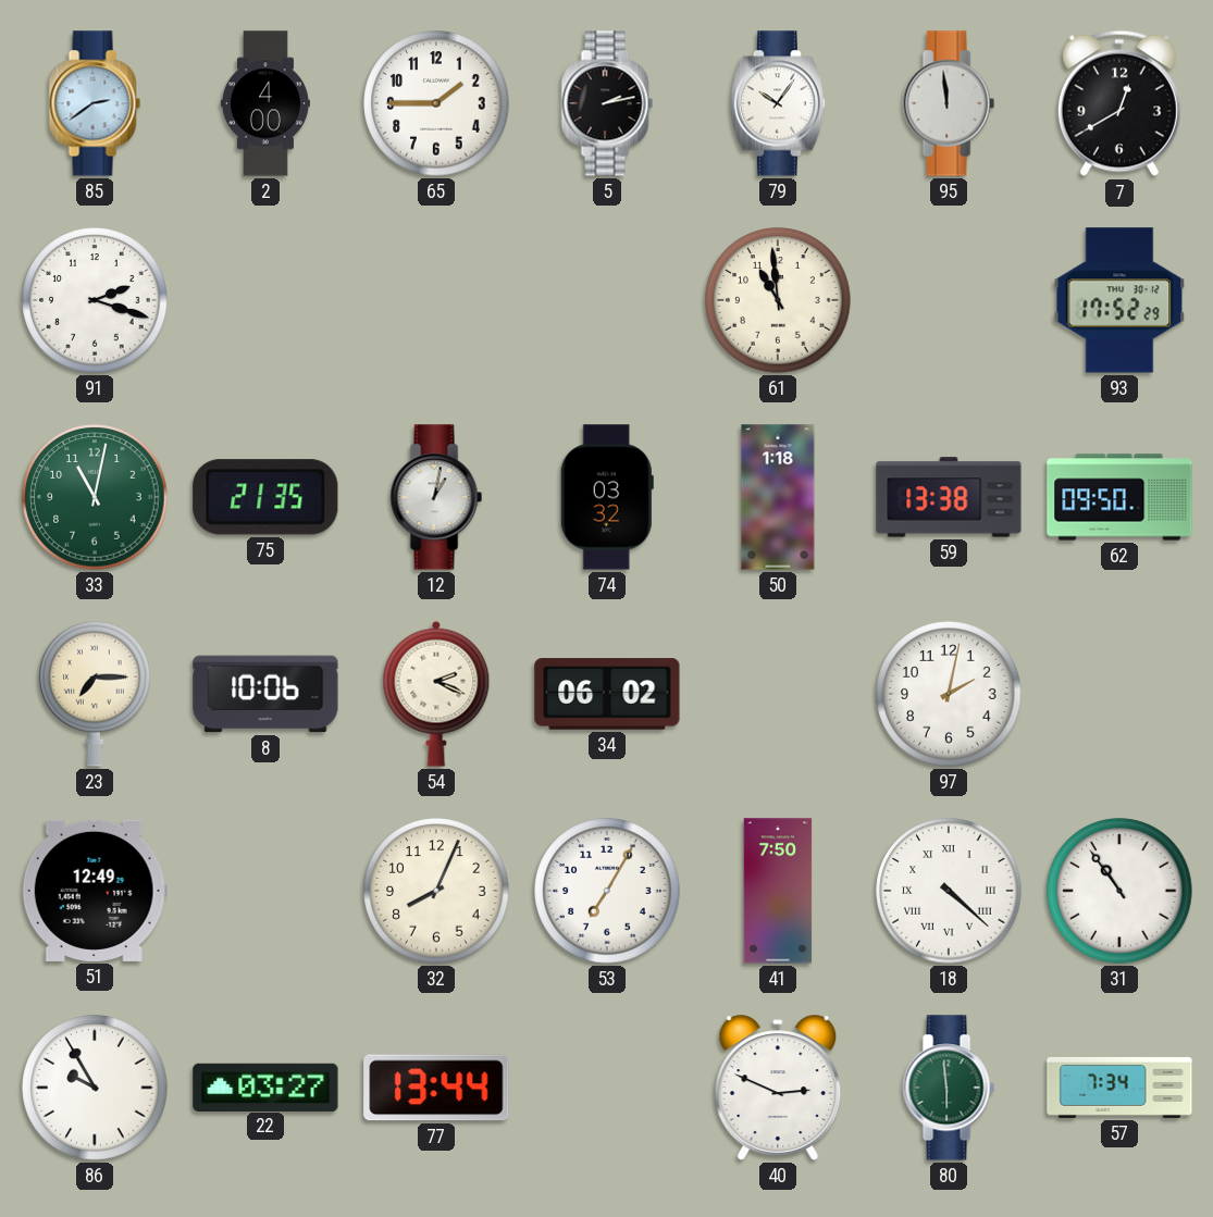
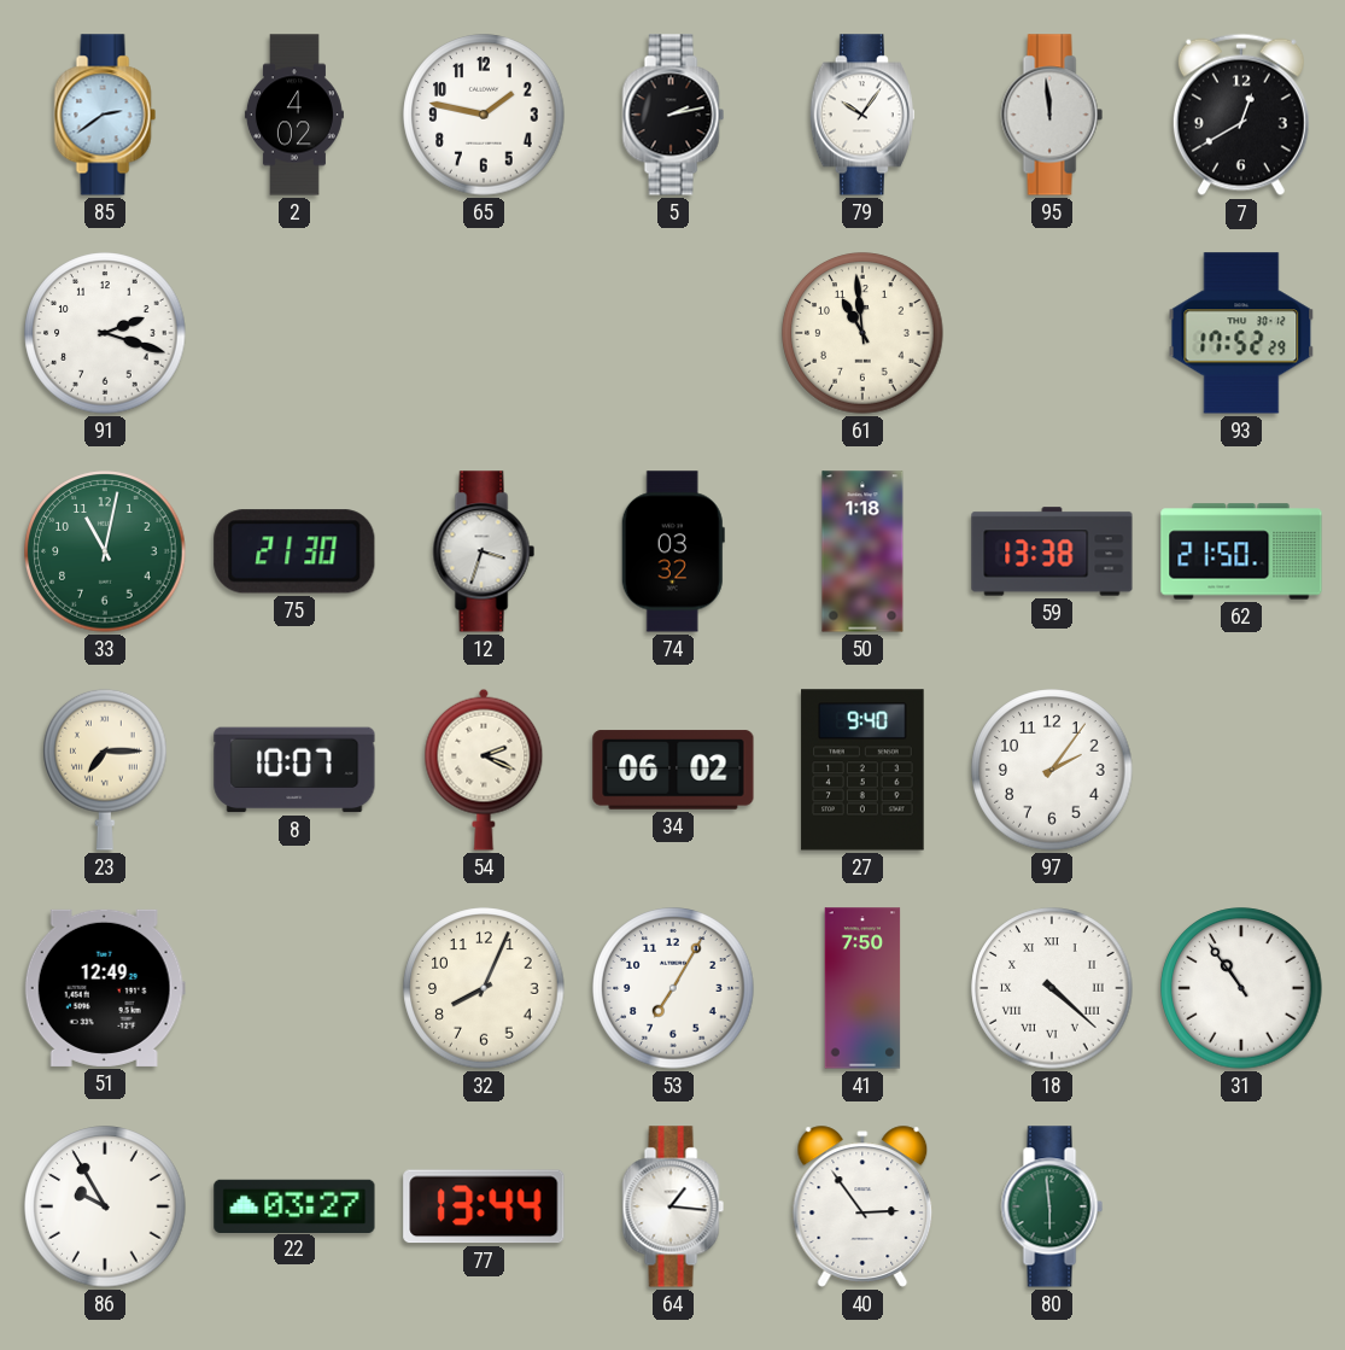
2: 4:00 -> 4:02 (294, 115)
65: 1:45 -> 1:47 (484, 115)
75: 21:35 -> 21:30 (294, 551)
12: 1:02 -> 3:33 (484, 551)
62: 09:50 -> 21:50 (1241, 551)
8: 10:06 -> 10:07 (294, 770)
27: none -> 9:40 (862, 770)
97: 2:02 -> 2:06 (1052, 770)
64: none -> 1:16 (673, 1206)
40: 2:49 -> 2:54 (862, 1206)
57: 7:34 -> none (1119, 1088)
